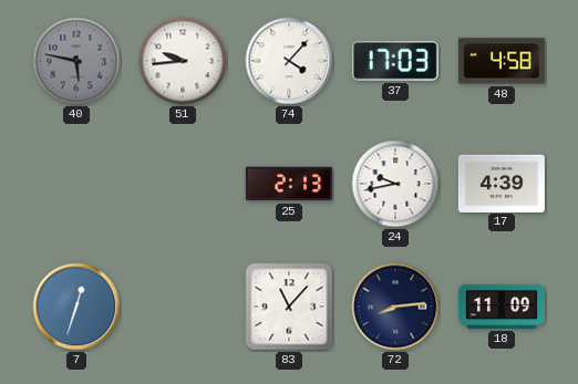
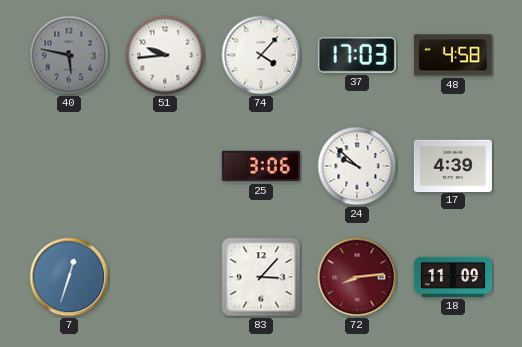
25: 2:13 -> 3:06 (261, 166)
24: 9:43 -> 9:52 (357, 166)
83: 11:07 -> 3:07 (261, 277)
72 dial: navy -> burgundy (357, 277)
